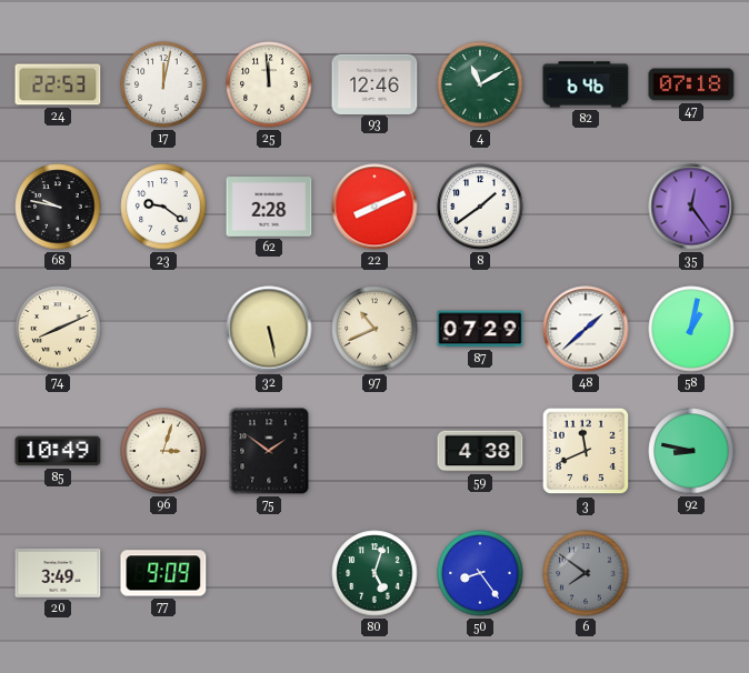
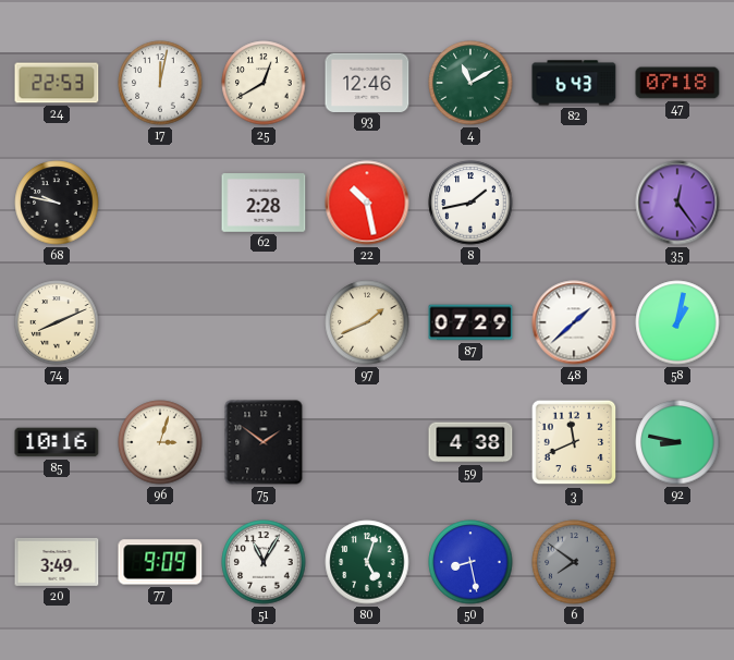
25: 11:59 -> 12:40 (264, 83)
82: 6:46 -> 6:43 (574, 83)
23: 9:21 -> none (163, 207)
22: 8:11 -> 10:28 (367, 203)
8: 1:39 -> 1:43 (470, 203)
32: 5:28 -> none (269, 329)
97: 10:41 -> 1:41 (367, 322)
85: 10:49 -> 10:16 (57, 442)
51: none -> 11:05 (264, 562)
50: 8:24 -> 8:28 (470, 562)
